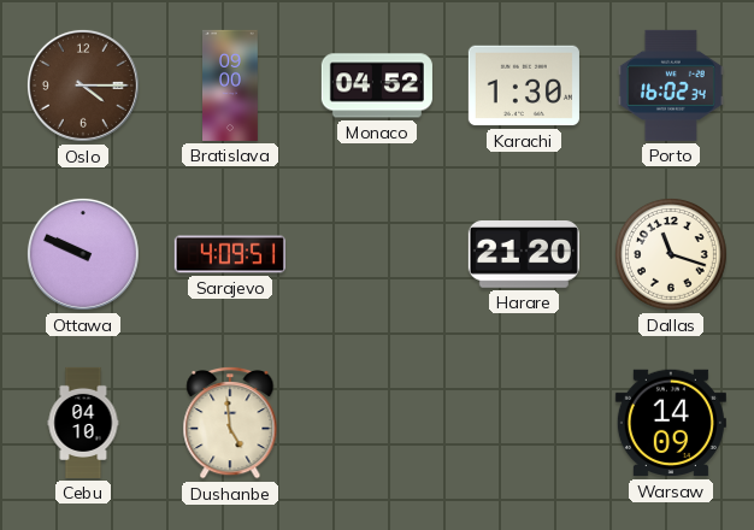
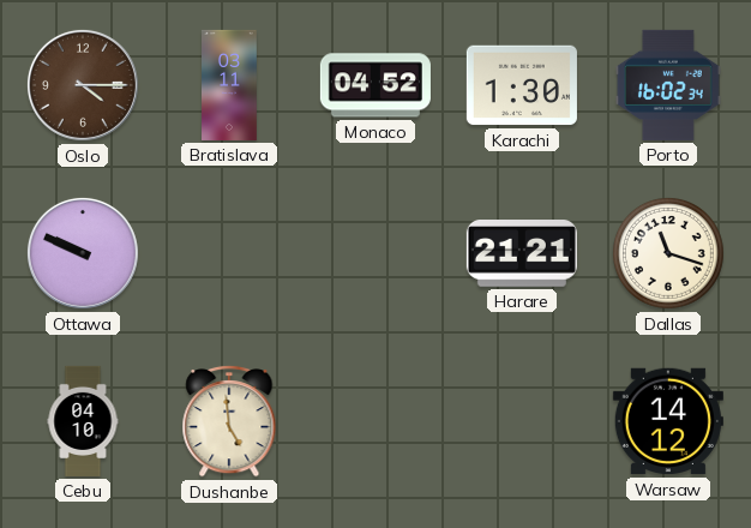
Bratislava: 09:00 -> 03:11 (230, 85)
Sarajevo: 4:09 -> none (230, 254)
Harare: 21:20 -> 21:21 (522, 254)
Warsaw: 14:09 -> 14:12 (668, 421)
